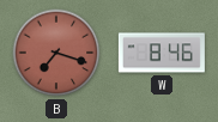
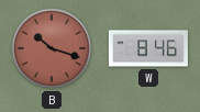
B: 7:18 -> 10:18 (52, 48)
